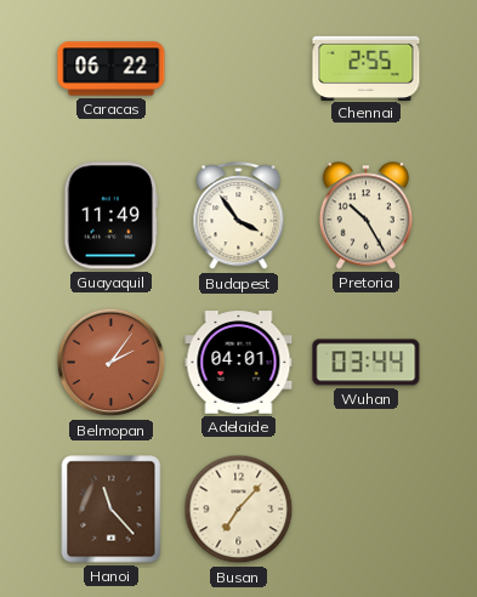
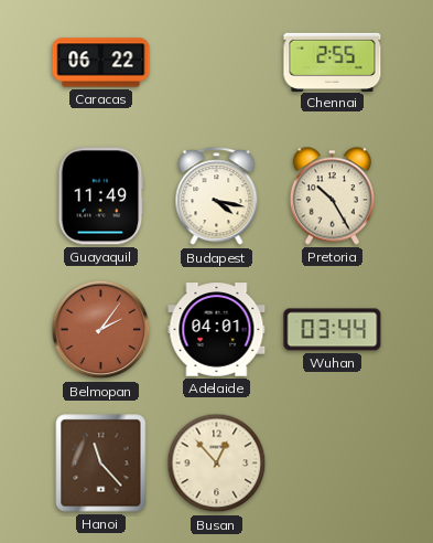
Budapest: 3:54 -> 4:17 (217, 196)
Busan: 7:07 -> 12:53 (217, 464)
